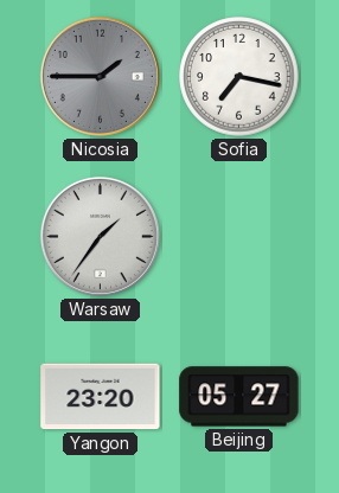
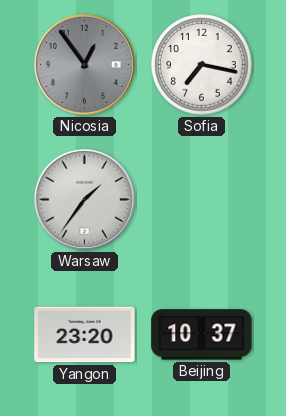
Nicosia: 1:45 -> 12:54 (84, 64)
Beijing: 05:27 -> 10:37 (202, 335)
